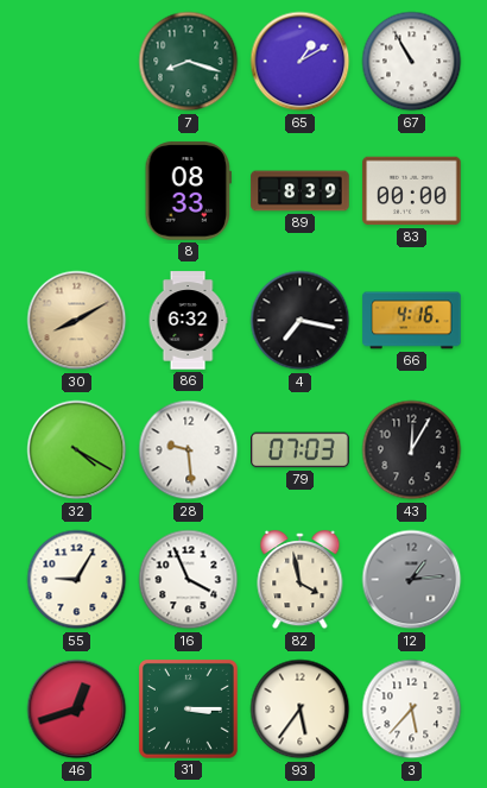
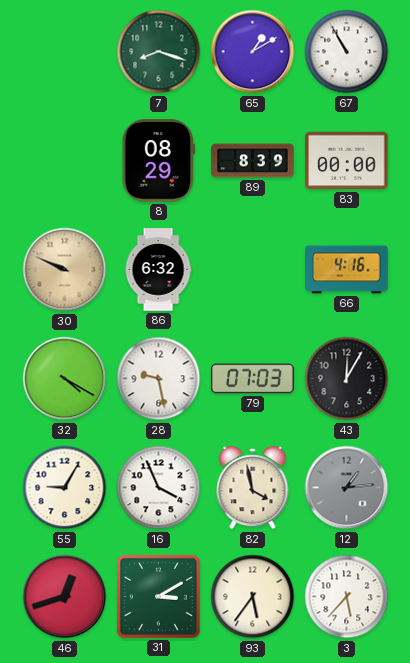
8: 08:33 -> 08:29 (158, 161)
30: 8:10 -> 9:49 (65, 270)
4: 7:17 -> none (301, 321)
28: 9:29 -> 9:28 (159, 379)
31: 3:15 -> 3:10 (158, 596)
